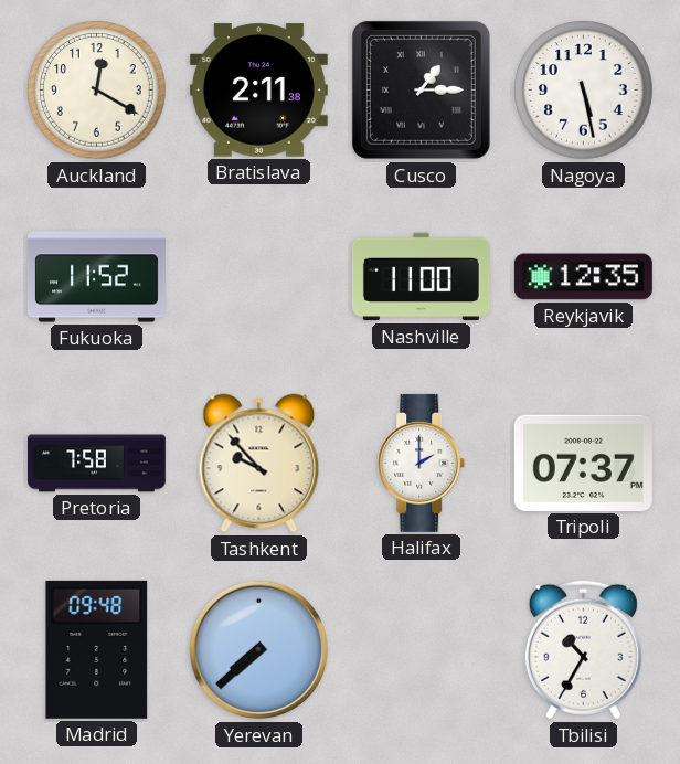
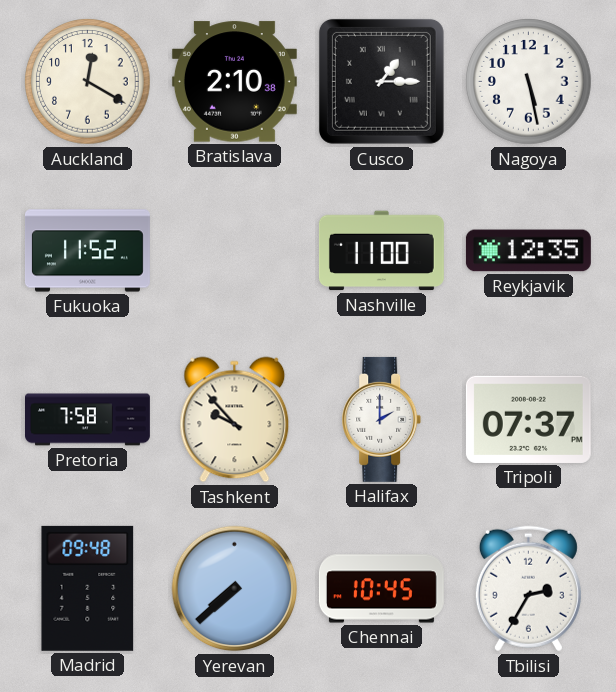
Bratislava: 2:11 -> 2:10 (234, 82)
Chennai: none -> 10:45 (381, 589)
Tbilisi: 10:35 -> 2:35 (528, 589)
